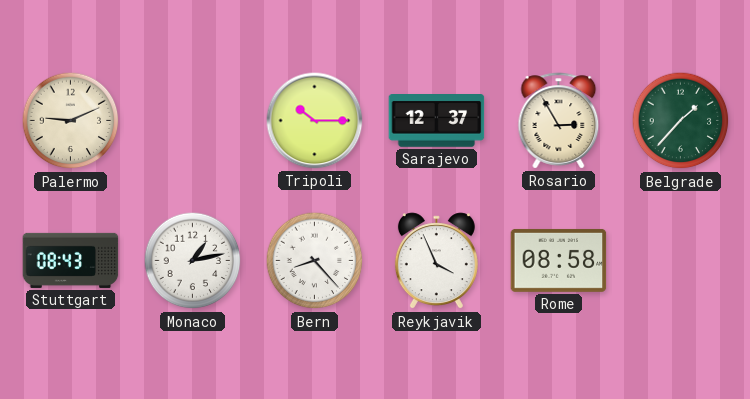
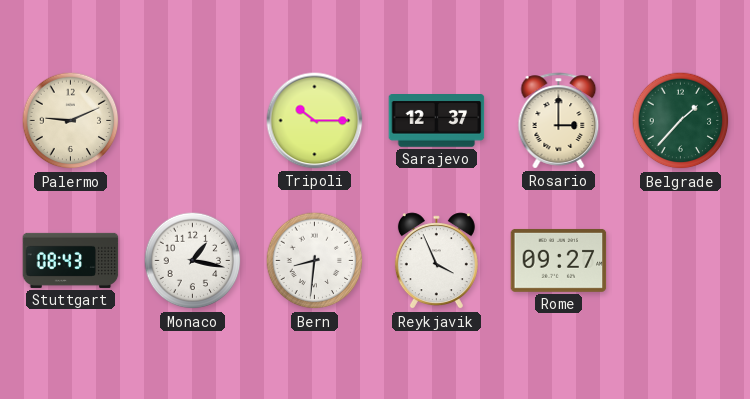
Rosario: 2:55 -> 3:00 (559, 121)
Monaco: 1:13 -> 1:17 (193, 261)
Bern: 8:23 -> 8:31 (315, 261)
Rome: 08:58 -> 09:27 (559, 260)
